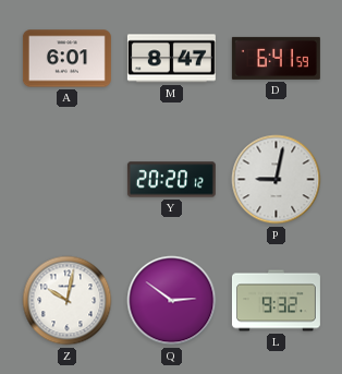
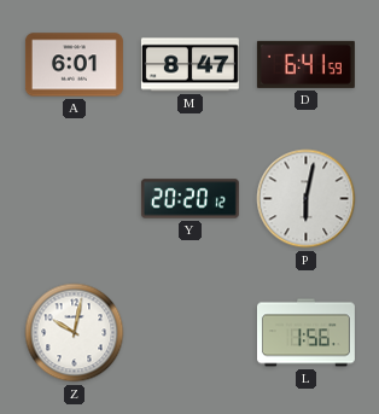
P: 9:02 -> 6:02 (307, 199)
Q: 2:51 -> none (172, 301)
L: 9:32 -> 1:56 (305, 333)
